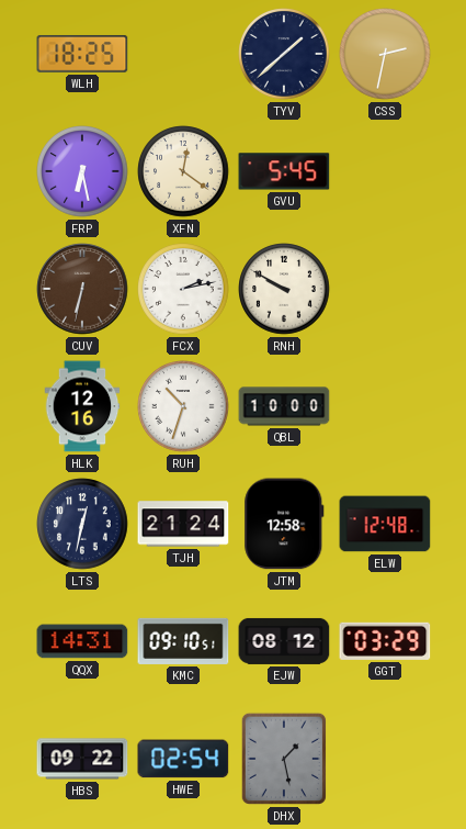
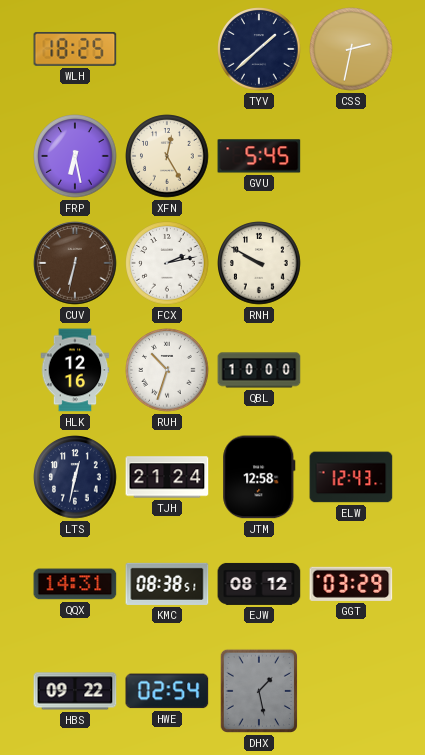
XFN: 12:21 -> 12:25 (167, 156)
ELW: 12:48 -> 12:43 (351, 477)
KMC: 09:10 -> 08:38 (167, 584)
